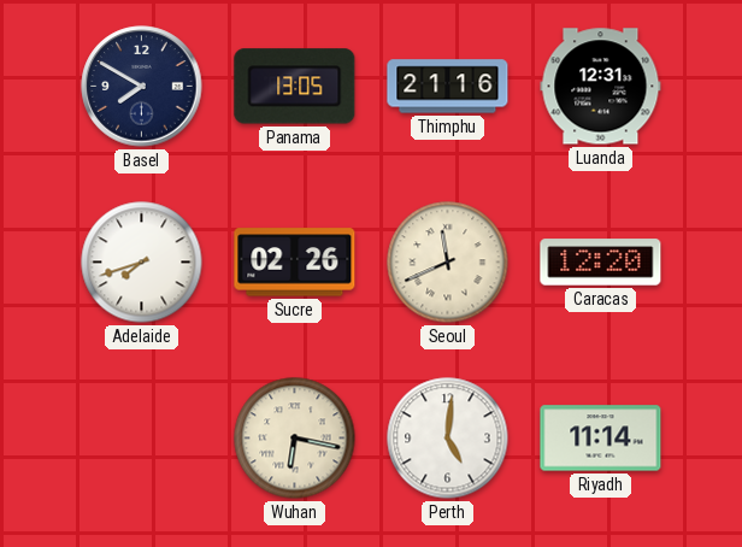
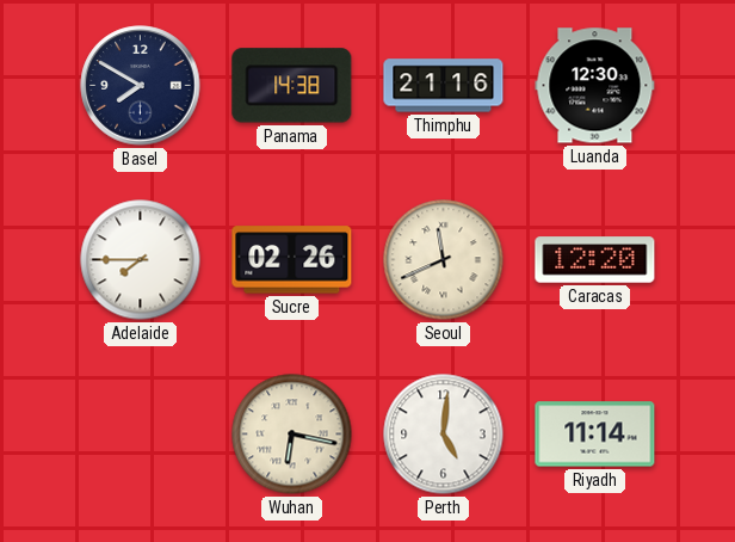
Panama: 13:05 -> 14:38 (292, 86)
Luanda: 12:31 -> 12:30 (595, 86)
Adelaide: 7:42 -> 7:45 (141, 260)
